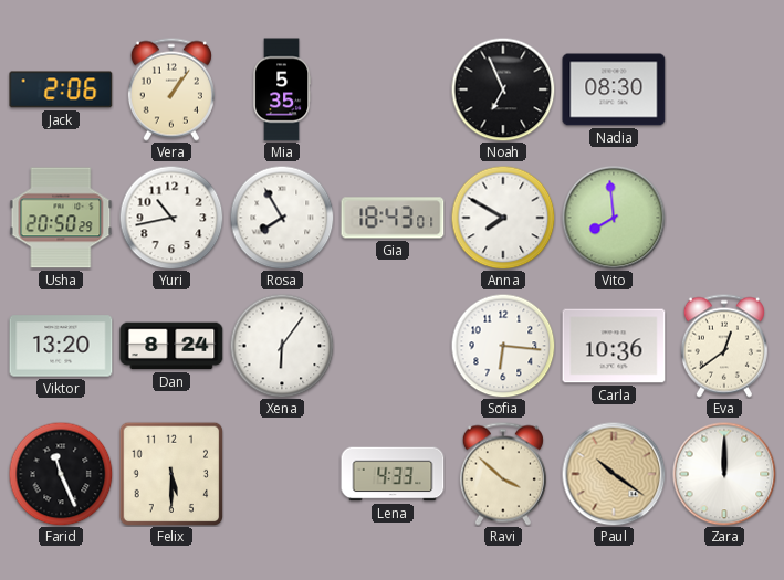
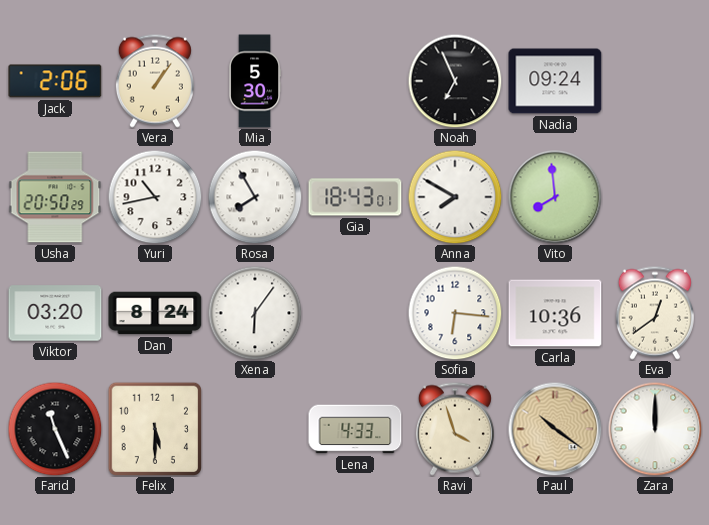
Mia: 5:35 -> 5:30 (255, 81)
Nadia: 08:30 -> 09:24 (555, 81)
Viktor: 13:20 -> 03:20 (55, 313)
Ravi: 3:52 -> 3:57 (455, 429)
